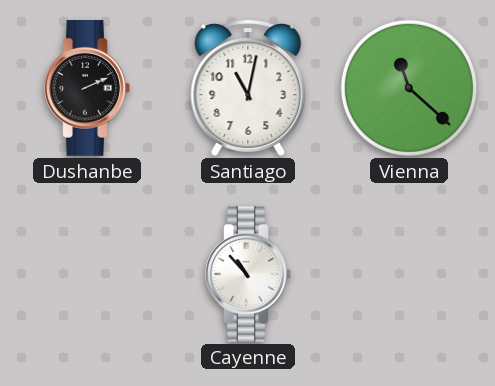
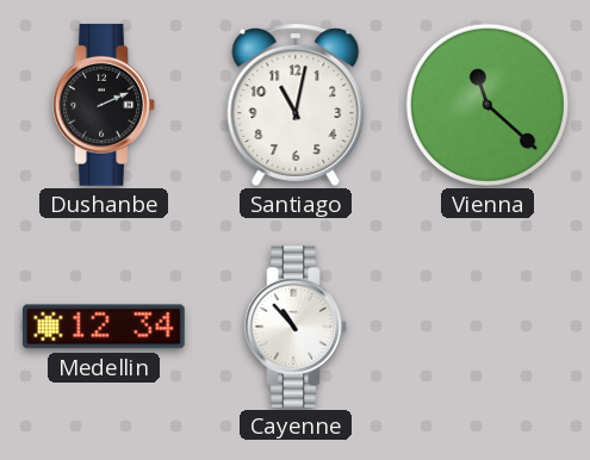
Medellin: none -> 12:34 (104, 327)
